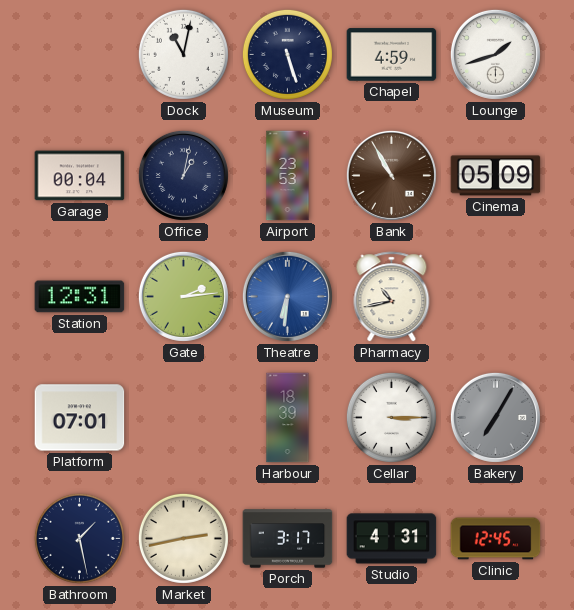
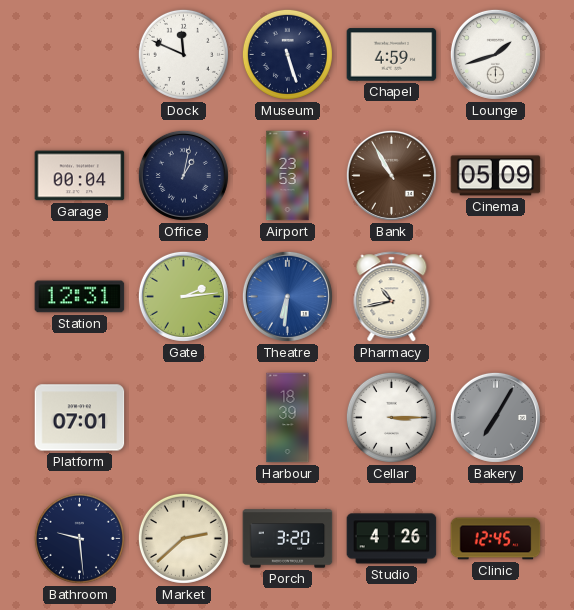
Dock: 11:02 -> 11:49 (183, 54)
Bathroom: 1:28 -> 9:29 (79, 538)
Market: 2:43 -> 2:38 (183, 538)
Porch: 3:17 -> 3:20 (288, 539)
Studio: 4:31 -> 4:26 (392, 539)
